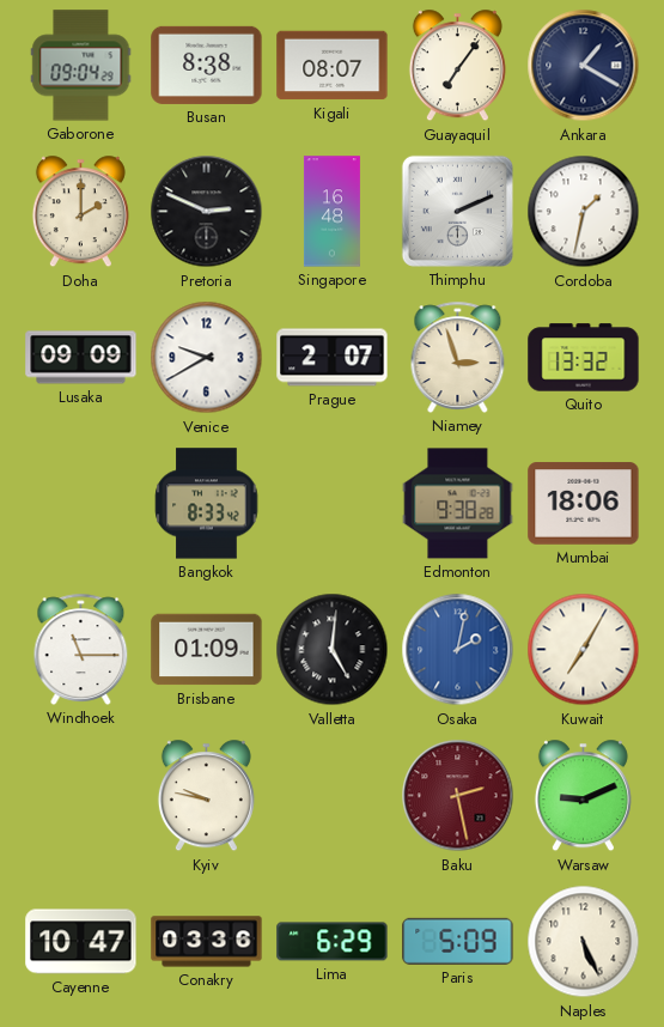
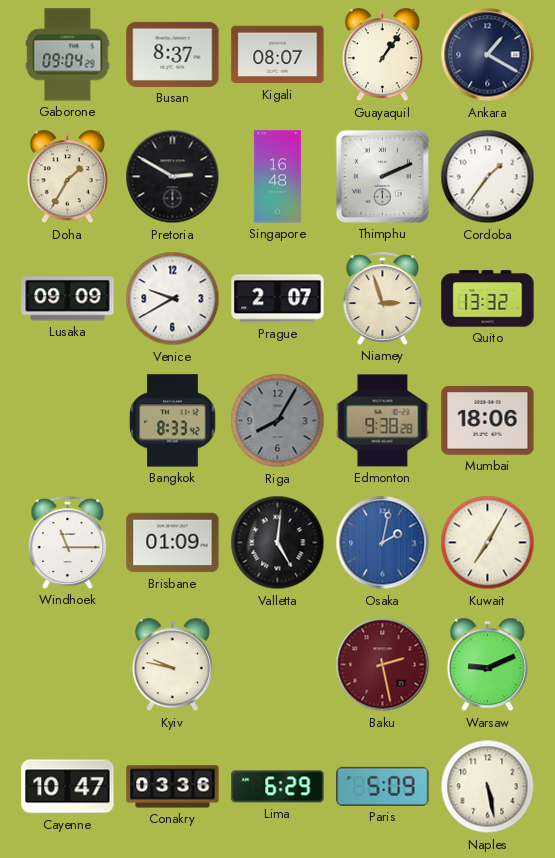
Busan: 8:38 -> 8:37 (173, 54)
Guayaquil: 7:06 -> 1:06 (382, 55)
Doha: 2:00 -> 1:35 (67, 177)
Pretoria: 2:49 -> 2:50 (173, 177)
Cordoba: 1:32 -> 1:36 (488, 177)
Riga: none -> 8:05 (278, 421)
Naples: 5:26 -> 5:28 (488, 787)
